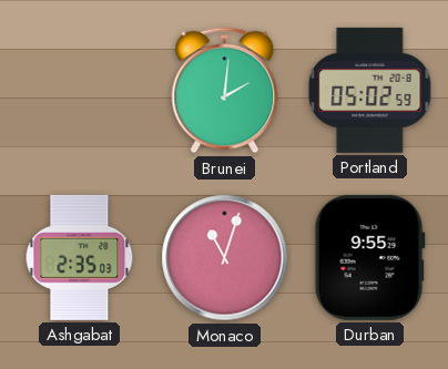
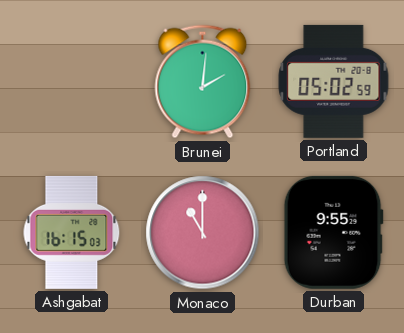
Ashgabat: 2:35 -> 16:15 (72, 232)
Monaco: 11:03 -> 11:00 (203, 233)
